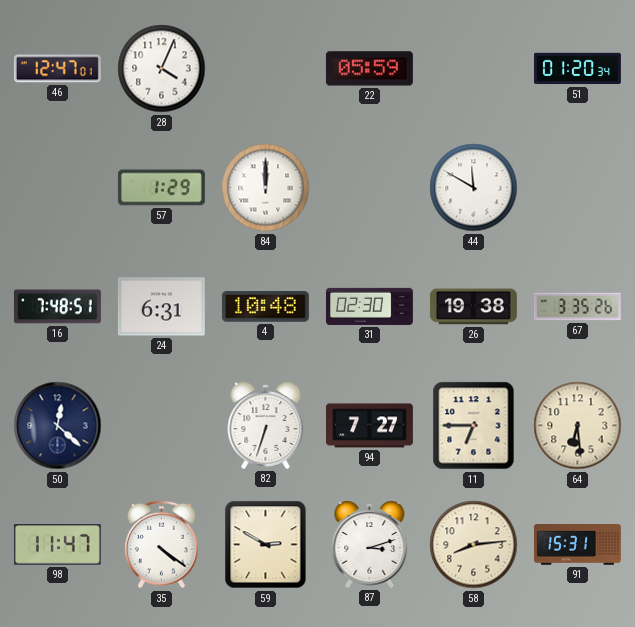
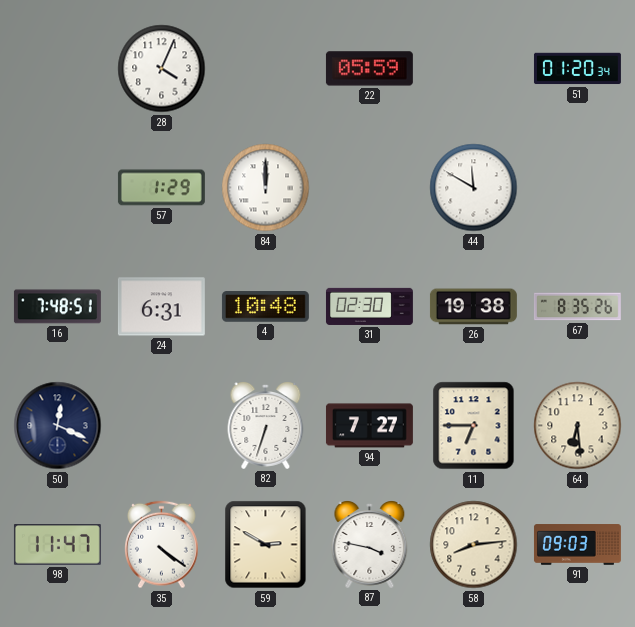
46: 12:47 -> none (57, 69)
67: 3:35 -> 8:35 (577, 307)
50: 12:22 -> 12:19 (58, 426)
87: 3:12 -> 3:47 (370, 545)
91: 15:31 -> 09:03 (577, 545)
